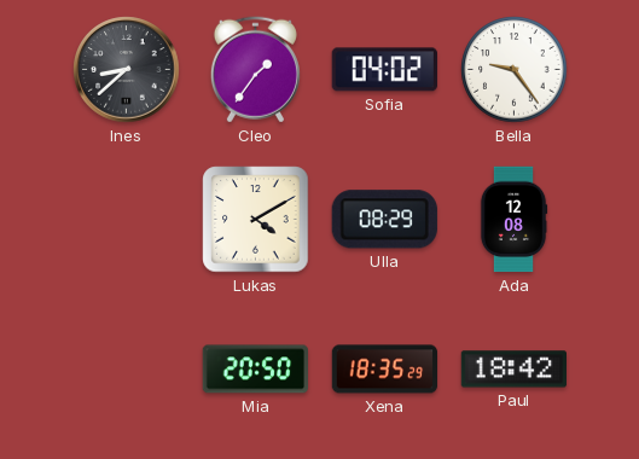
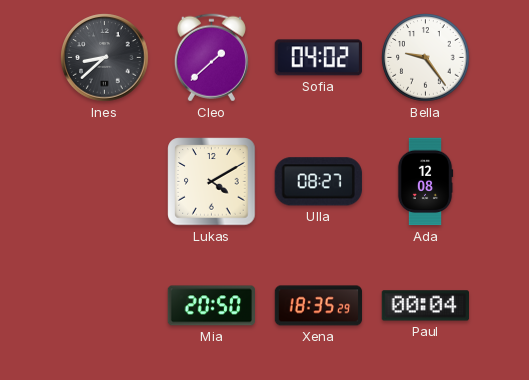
Cleo: 1:36 -> 1:38 (211, 58)
Ulla: 08:29 -> 08:27 (318, 182)
Paul: 18:42 -> 00:04 (425, 306)
